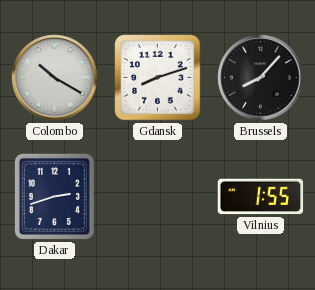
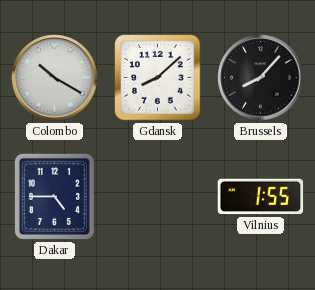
Gdansk: 8:12 -> 8:08 (158, 78)
Dakar: 2:42 -> 4:45 (54, 196)
